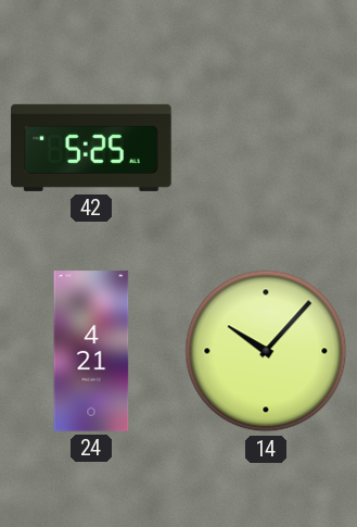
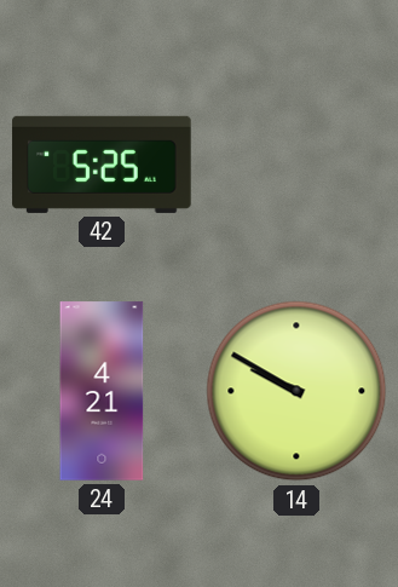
14: 10:07 -> 9:50 (296, 391)
